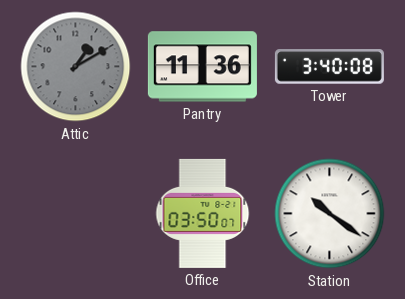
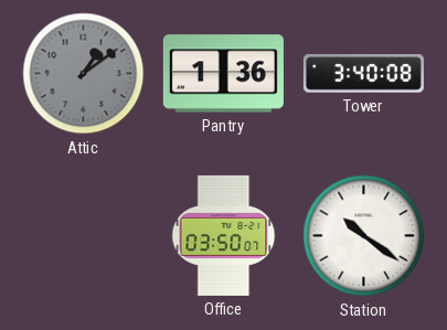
Attic: 1:10 -> 1:09 (84, 74)
Pantry: 11:36 -> 1:36 (223, 74)
